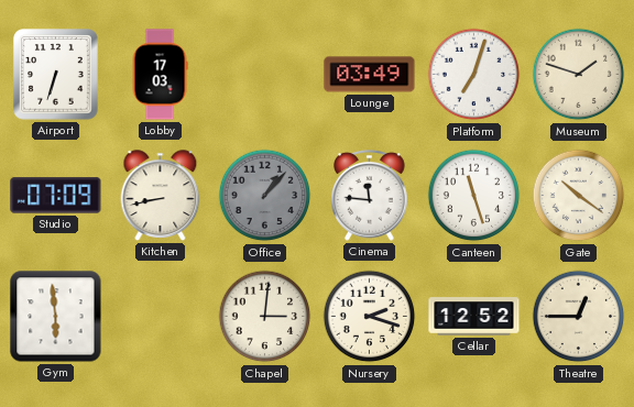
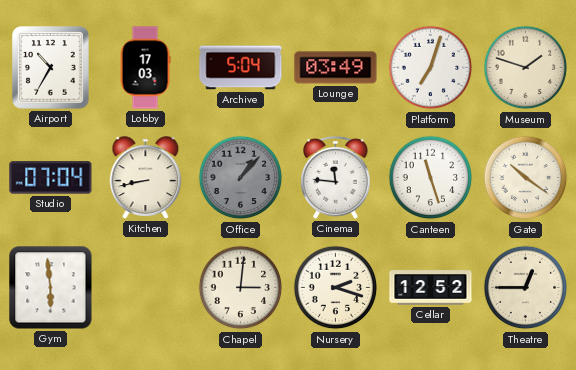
Airport: 6:33 -> 10:35 (51, 68)
Archive: none -> 5:04 (241, 68)
Studio: 07:09 -> 07:04 (51, 178)
